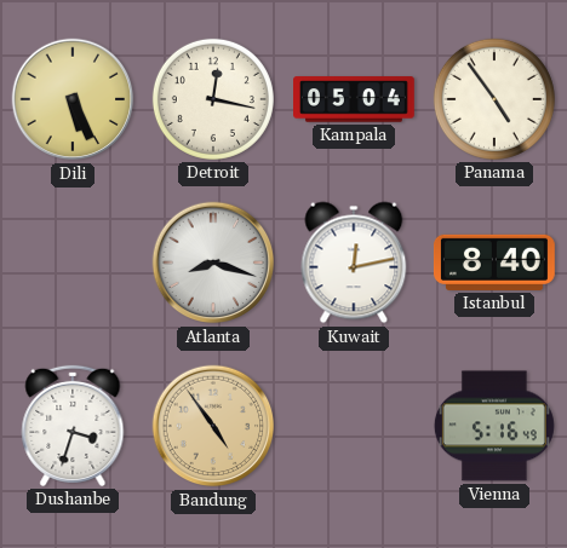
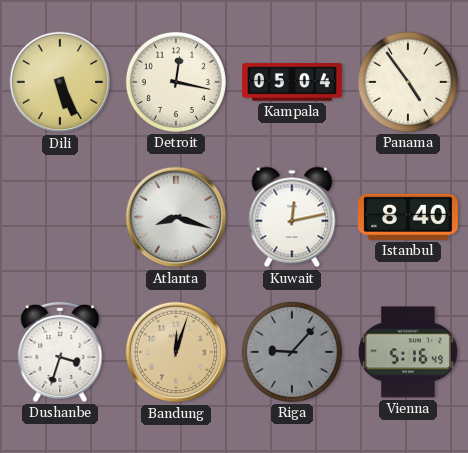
Bandung: 4:54 -> 12:03 (176, 352)
Riga: none -> 9:07 (292, 352)
